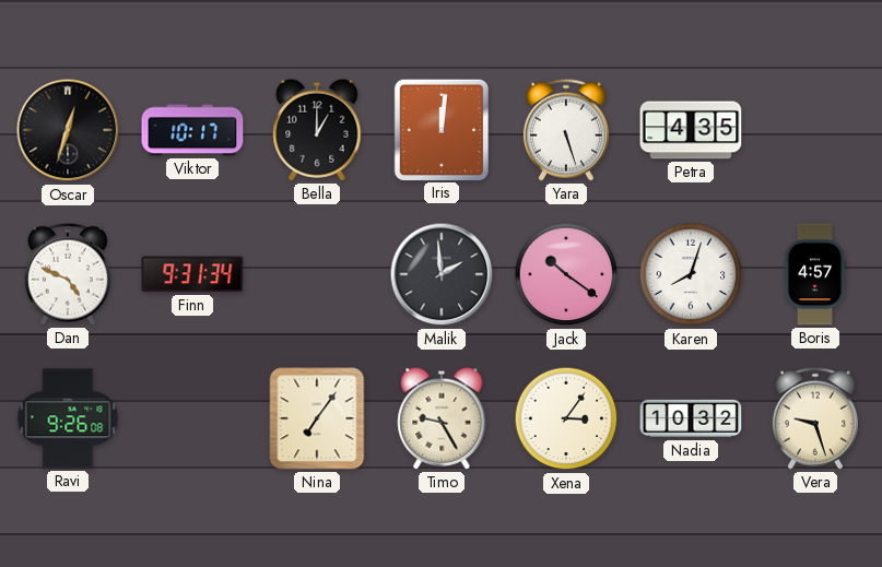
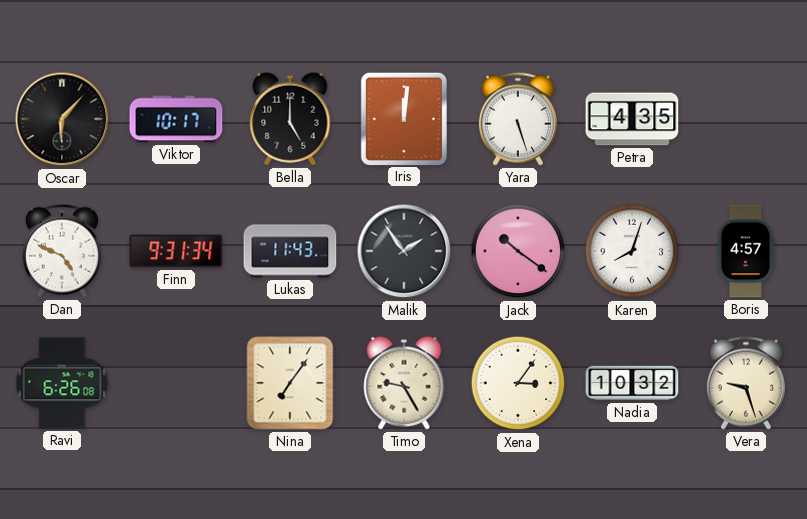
Oscar: 12:33 -> 6:07 (62, 119)
Bella: 1:00 -> 5:00 (290, 119)
Lukas: none -> 11:43 (290, 251)
Malik: 1:59 -> 1:54 (404, 251)
Ravi: 9:26 -> 6:26 (62, 383)
